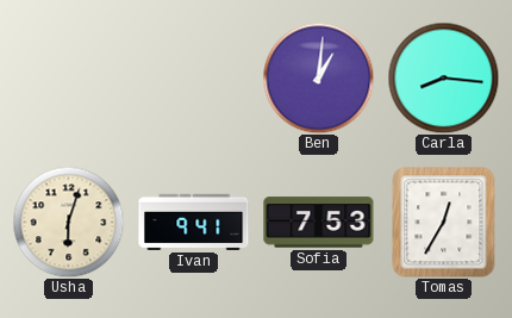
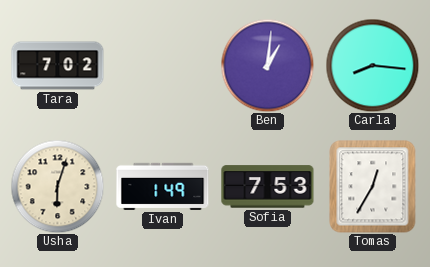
Tara: none -> 7:02 (58, 66)
Ivan: 9:41 -> 1:49 (163, 186)
